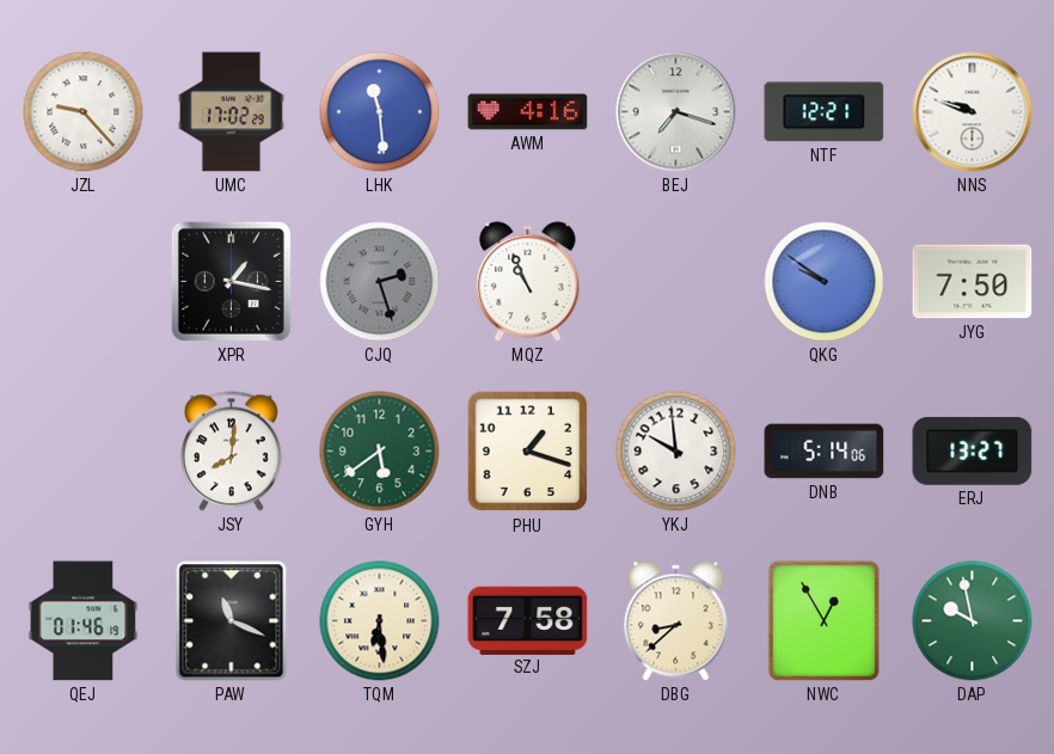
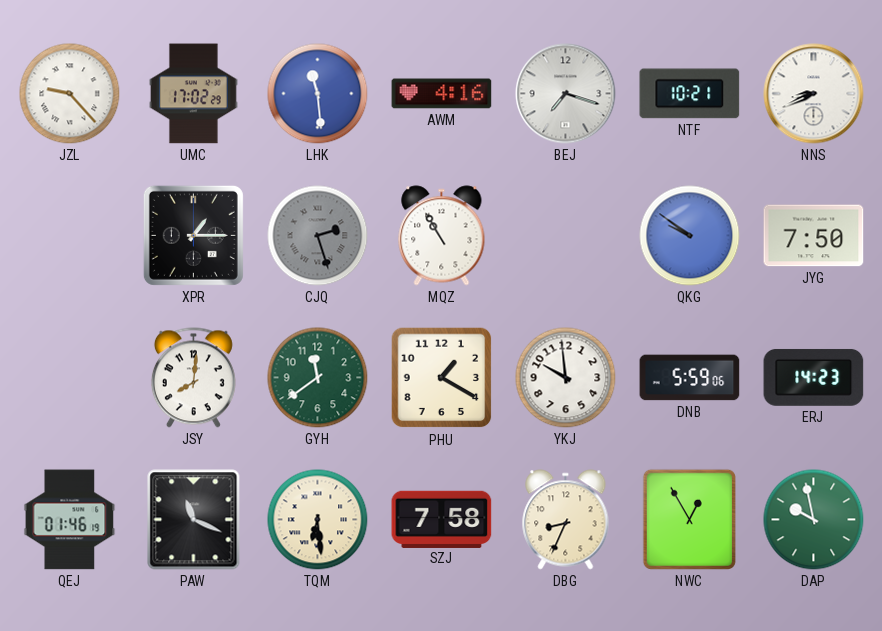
NTF: 12:21 -> 10:21 (690, 94)
NNS: 9:48 -> 8:41 (814, 94)
XPR: 1:17 -> 1:15 (193, 235)
MQZ: 10:56 -> 10:55 (442, 236)
GYH: 5:39 -> 11:39 (318, 378)
PHU: 1:18 -> 1:20 (442, 378)
DNB: 5:14 -> 5:59 (690, 378)
ERJ: 13:27 -> 14:23 (814, 377)
DBG: 8:38 -> 8:34 (566, 520)
